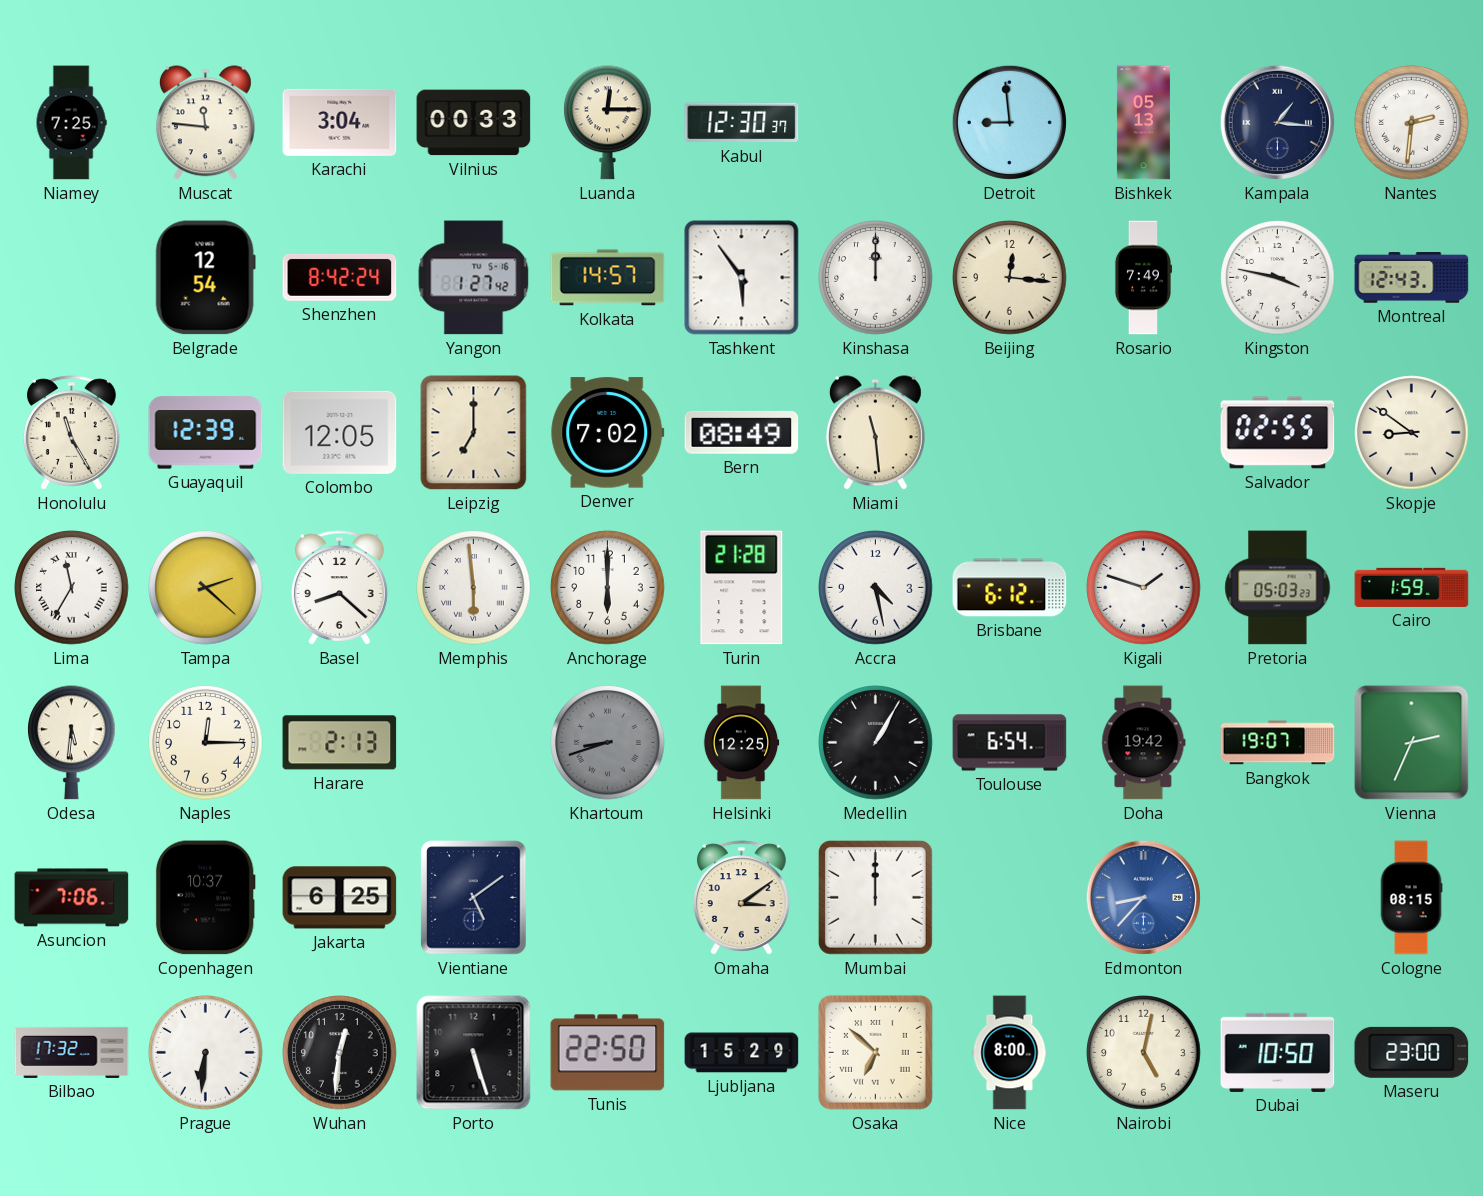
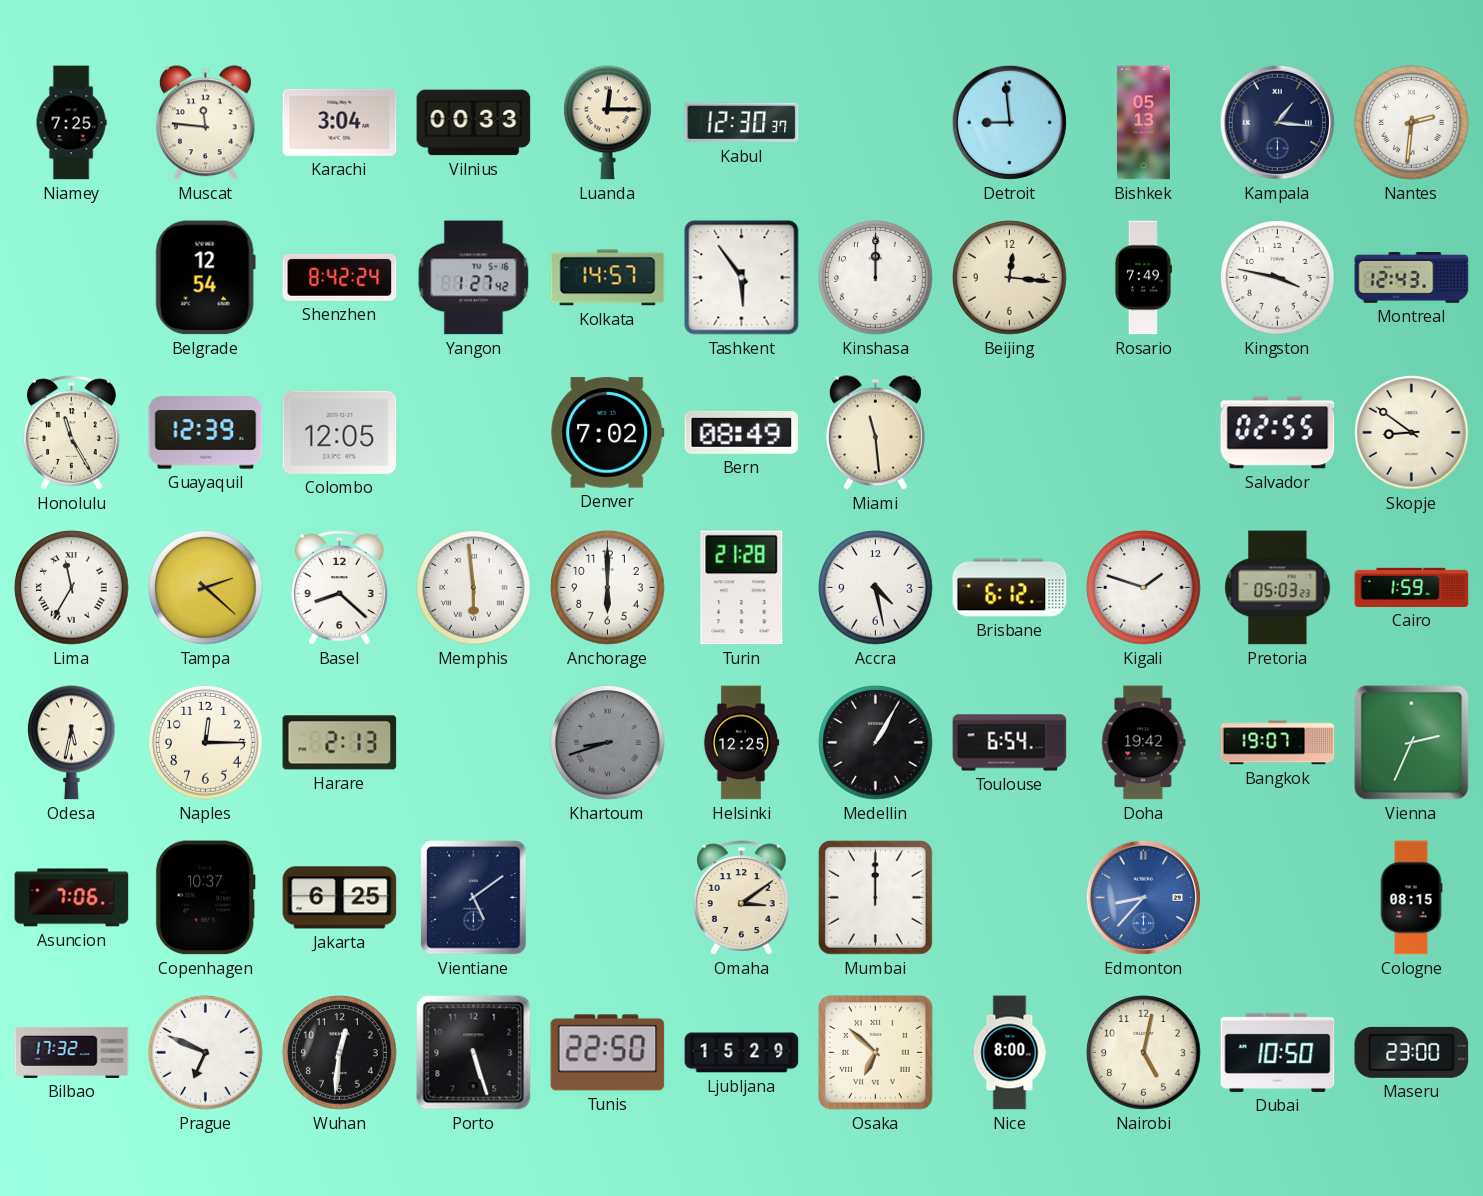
Leipzig: 7:00 -> none (474, 433)
Odesa: 5:31 -> 5:32 (72, 743)
Prague: 6:31 -> 6:49 (206, 1053)
